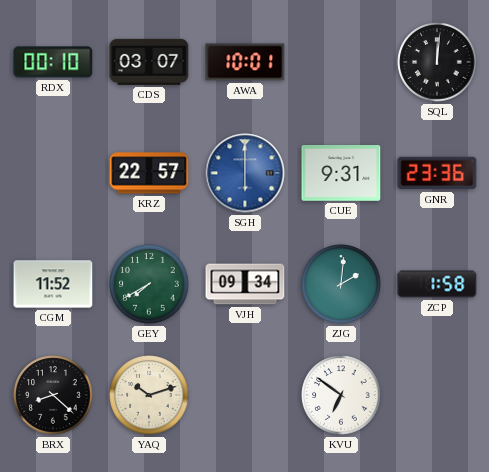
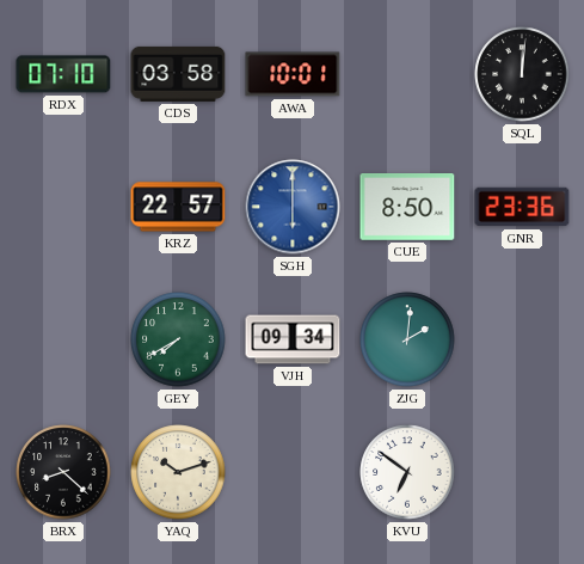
RDX: 00:10 -> 07:10 (63, 74)
CDS: 03:07 -> 03:58 (178, 74)
CUE: 9:31 -> 8:50 (407, 208)
CGM: 11:52 -> none (53, 284)
ZCP: 1:58 -> none (437, 284)
